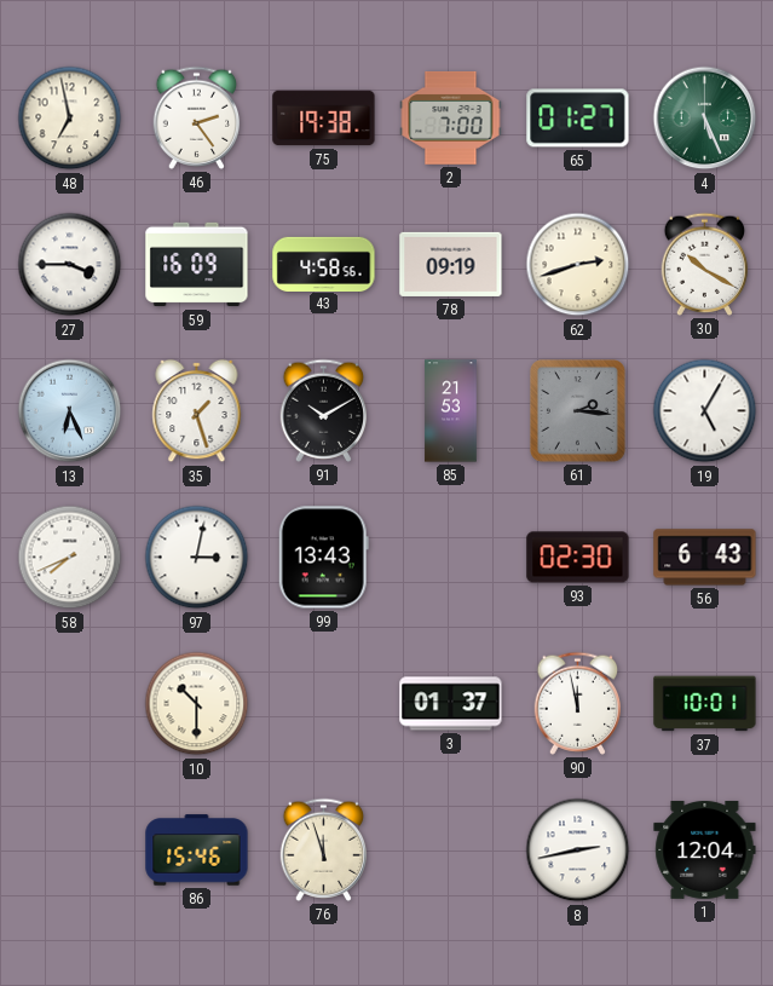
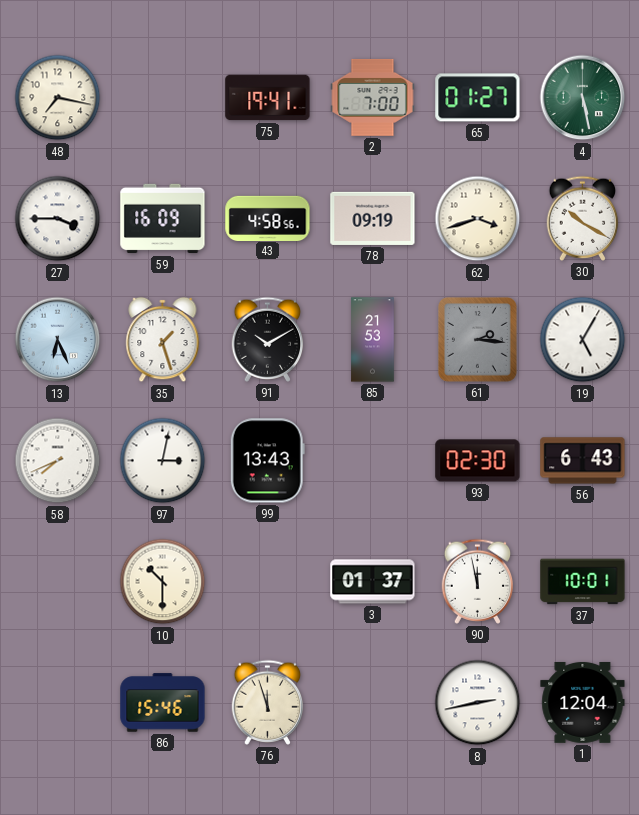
48: 6:58 -> 7:17 (58, 98)
46: 2:24 -> none (197, 117)
75: 19:38 -> 19:41 (268, 98)
4: 5:26 -> 5:28 (583, 98)
62: 2:42 -> 3:42 (478, 219)
